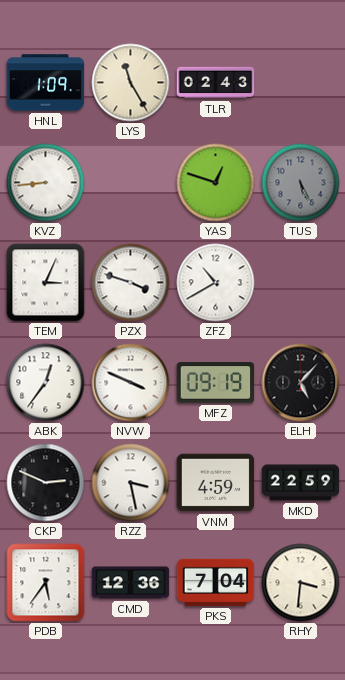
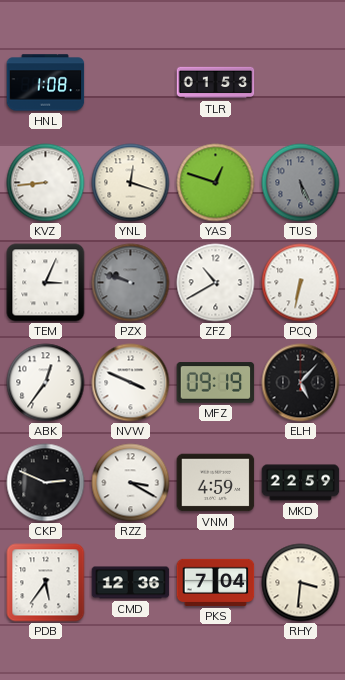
HNL: 1:09 -> 1:08 (46, 83)
LYS: 11:25 -> none (131, 83)
TLR: 02:43 -> 01:53 (216, 83)
YNL: none -> 12:18 (131, 183)
PZX: 3:48 -> 9:48 (131, 283)
PZX dial: white -> grey (131, 283)
PCQ: none -> 6:32 (301, 283)
RZZ: 3:28 -> 3:20 (131, 483)
